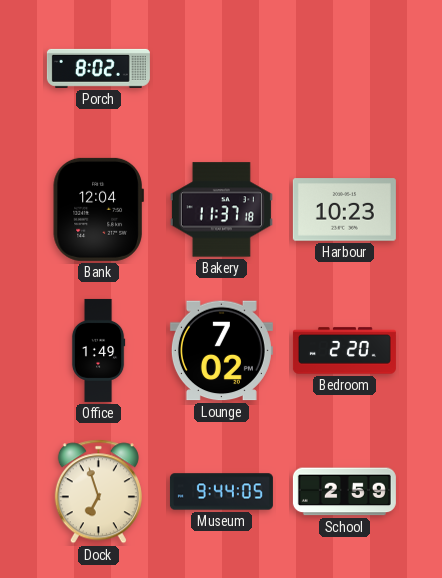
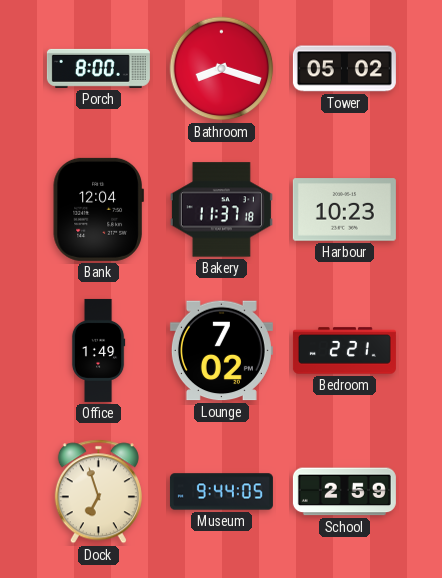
Porch: 8:02 -> 8:00 (98, 68)
Bathroom: none -> 8:18 (222, 69)
Tower: none -> 05:02 (344, 69)
Bedroom: 2:20 -> 2:21 (344, 351)
